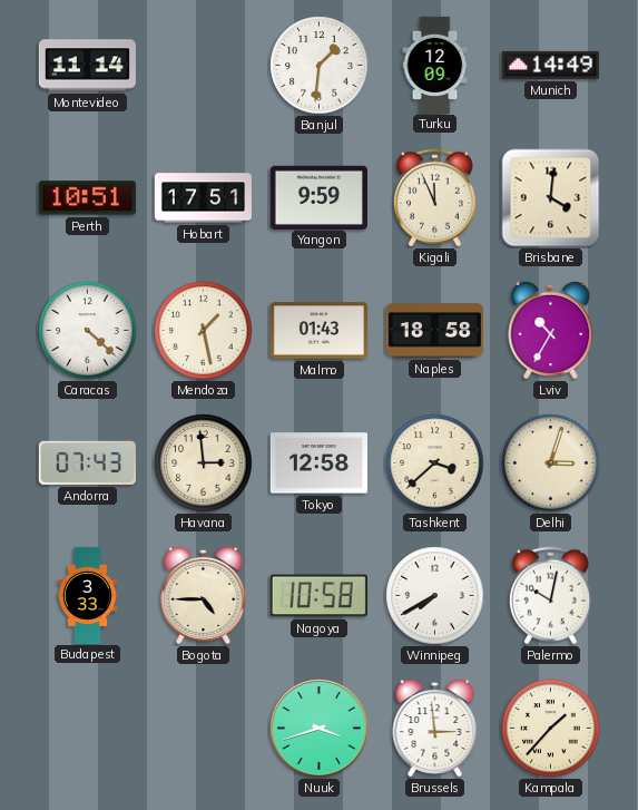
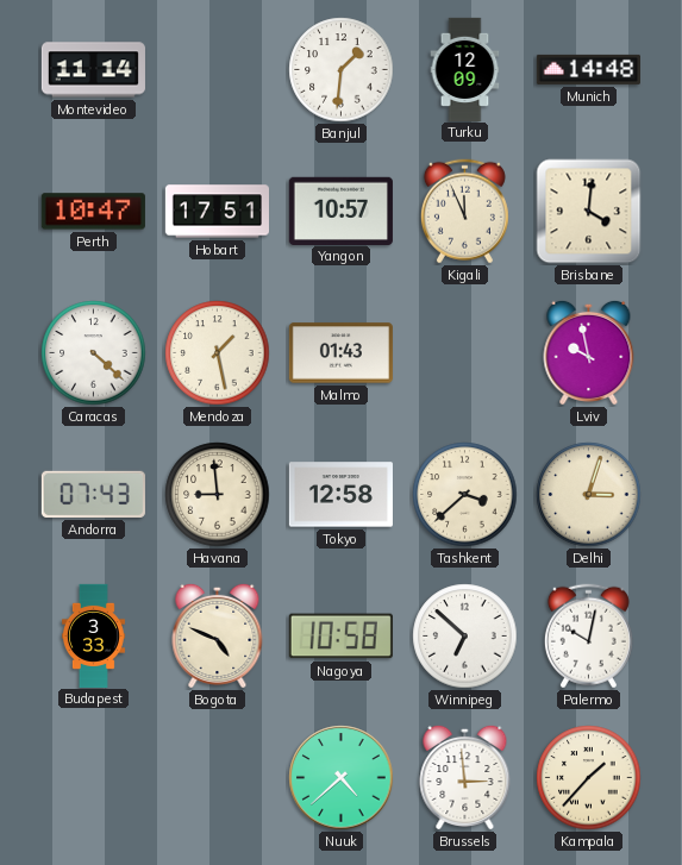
Munich: 14:49 -> 14:48 (588, 69)
Perth: 10:51 -> 10:47 (93, 212)
Yangon: 9:59 -> 10:57 (340, 211)
Naples: 18:58 -> none (434, 331)
Lviv: 10:35 -> 9:58 (589, 352)
Havana: 2:59 -> 8:59 (218, 495)
Bogota: 4:45 -> 4:49 (218, 635)
Winnipeg: 7:40 -> 6:52 (465, 637)
Nuuk: 3:42 -> 4:38 (342, 778)
